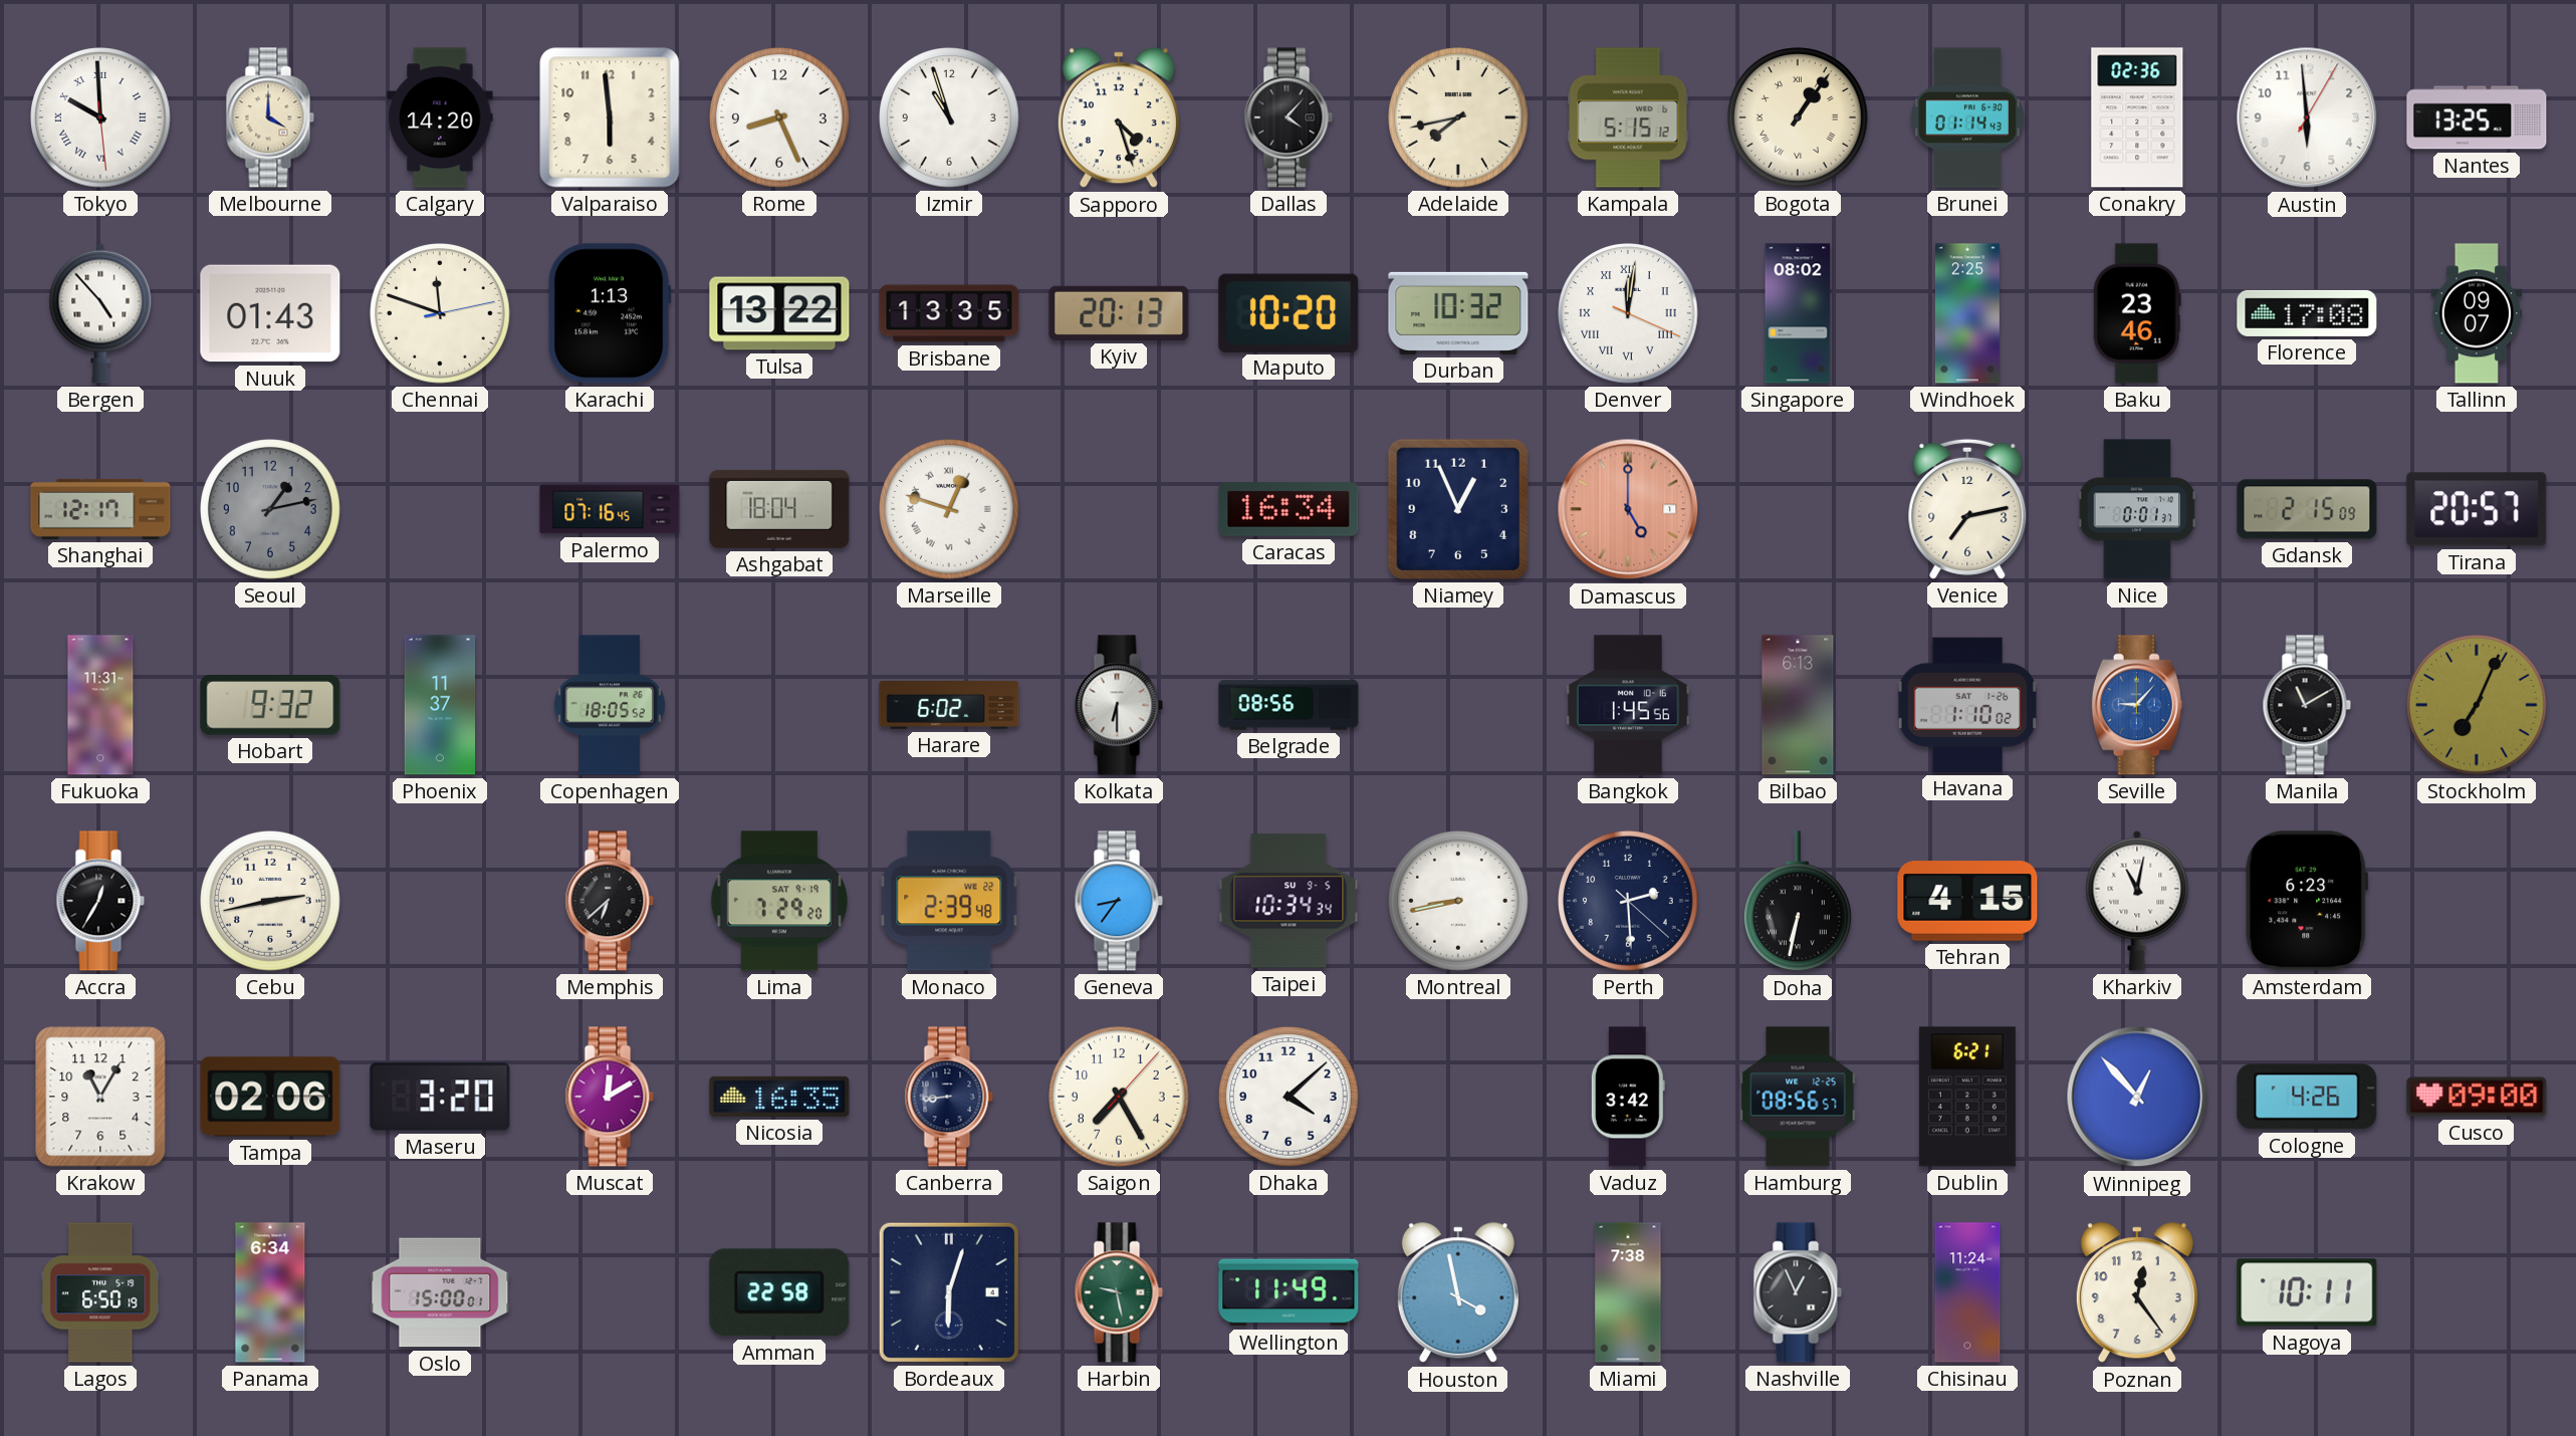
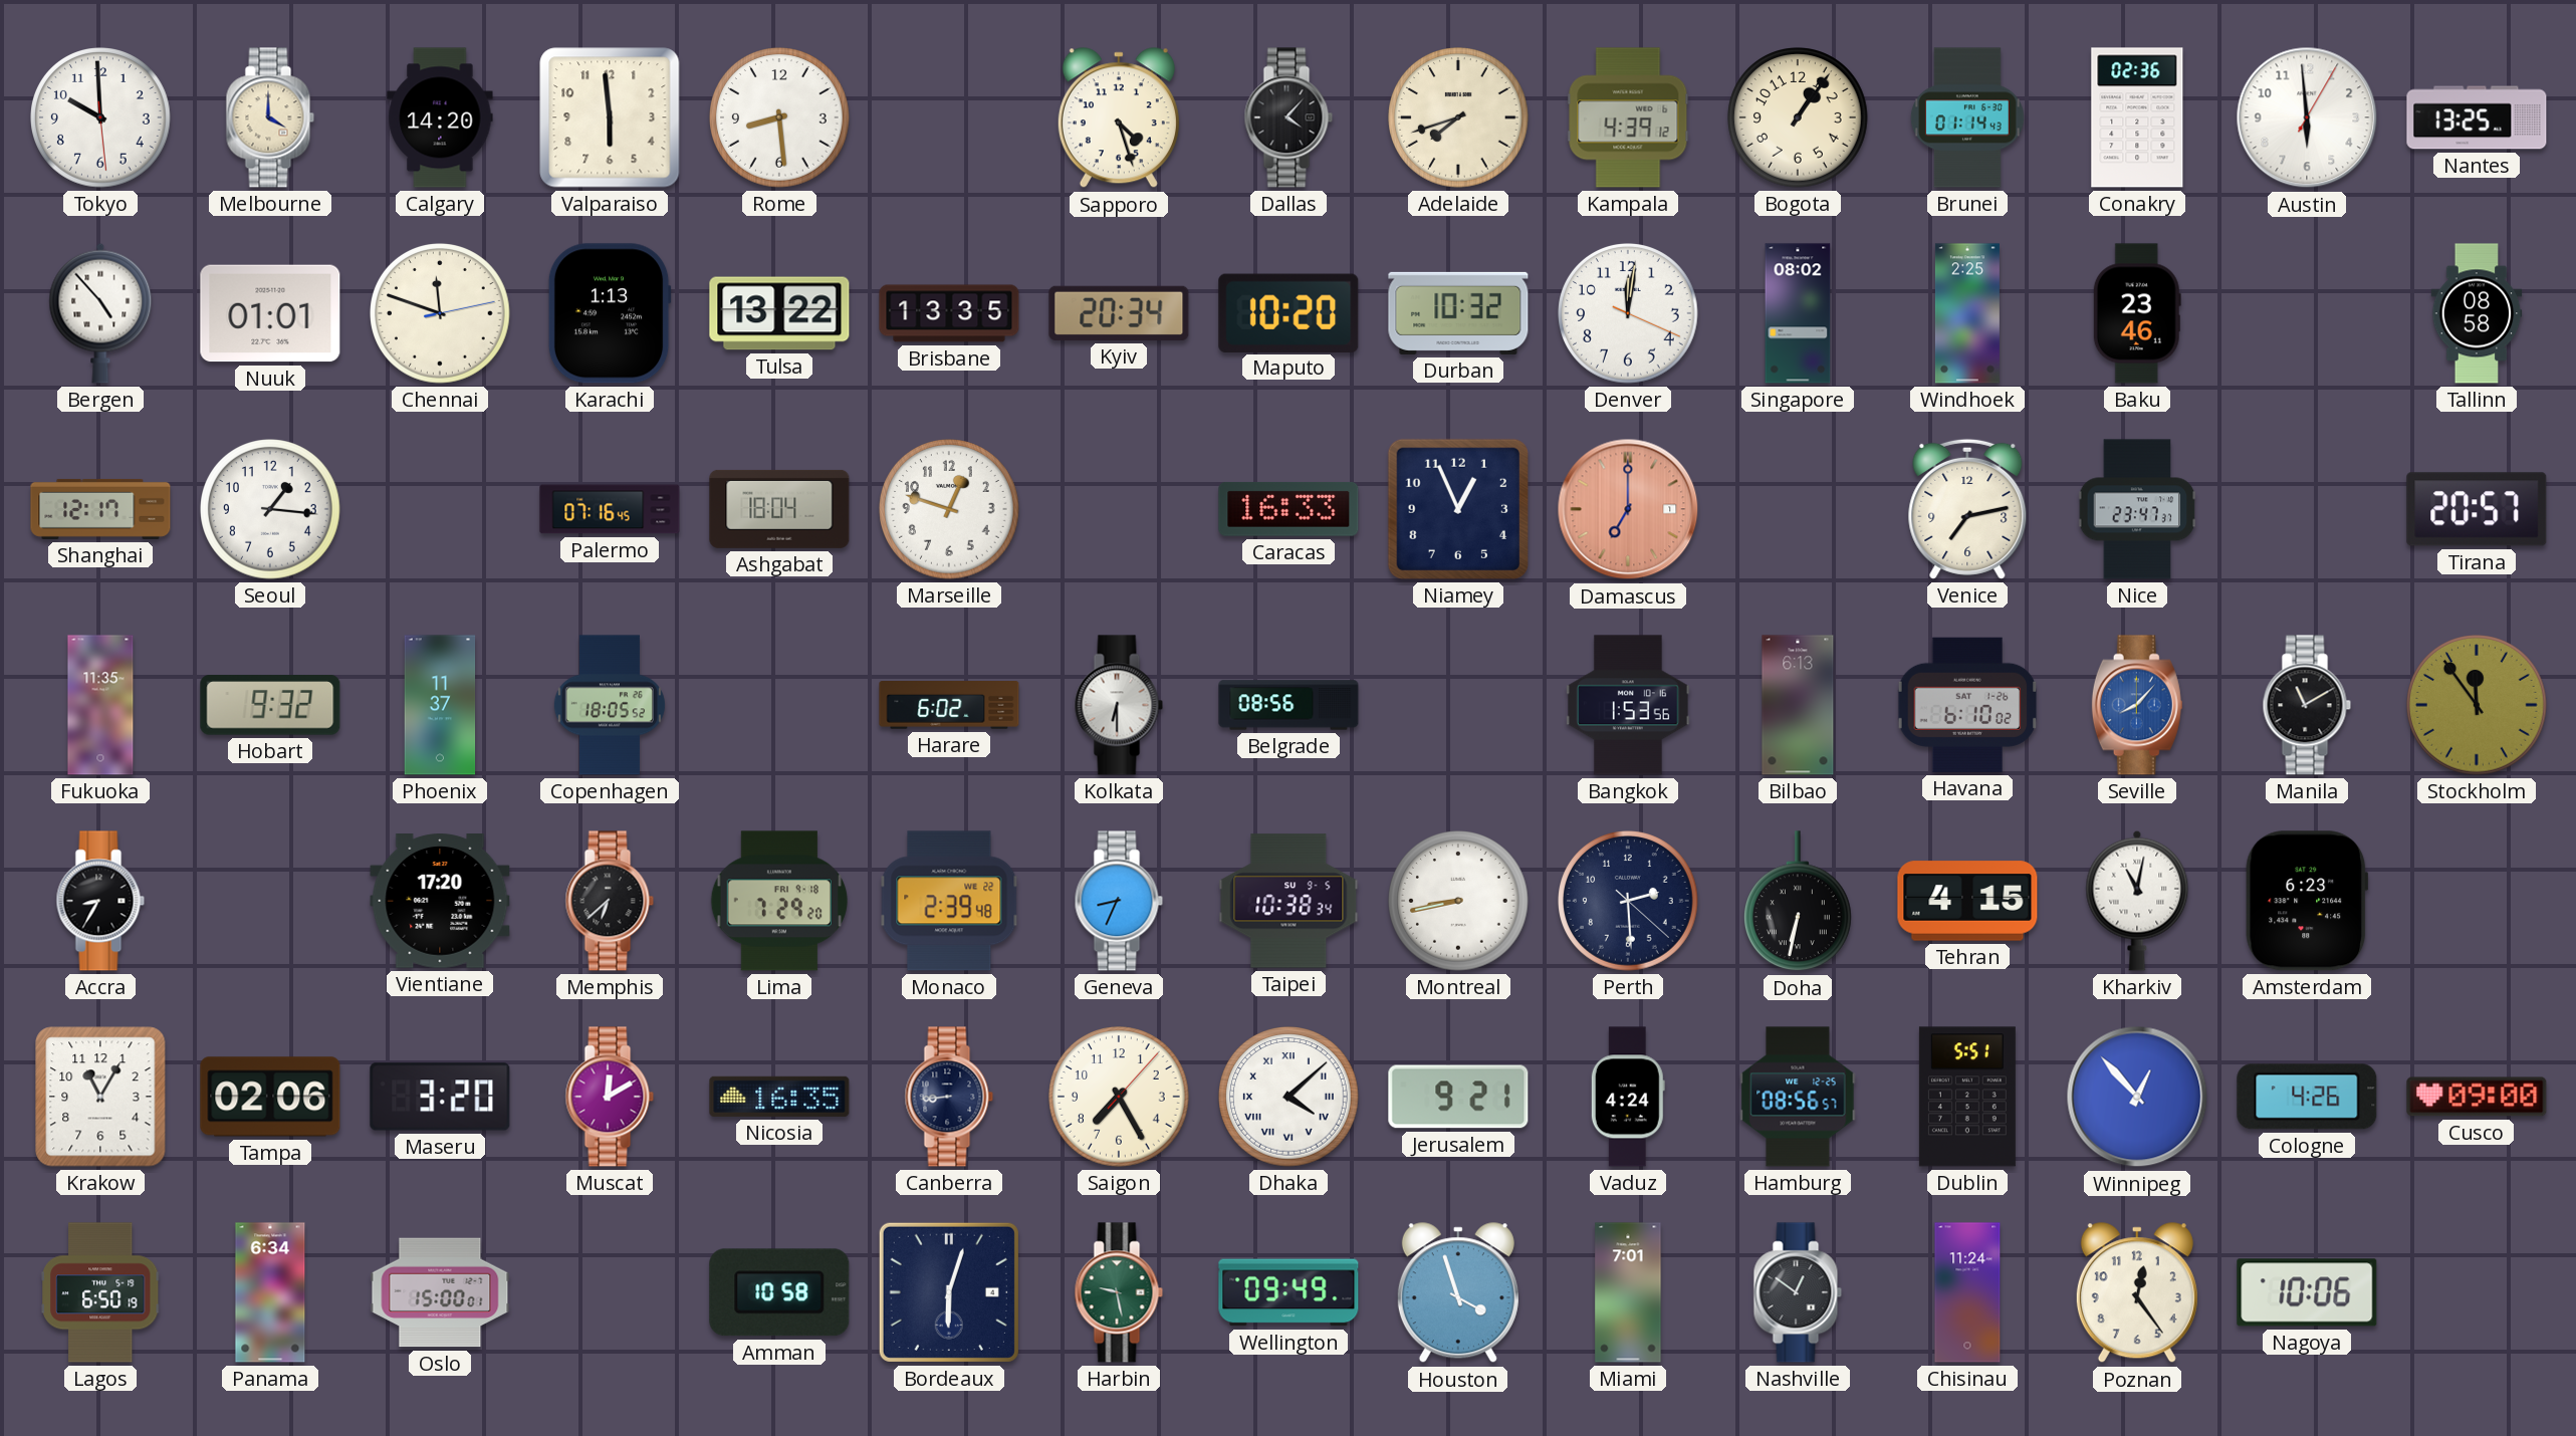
Tokyo numerals: Roman -> Arabic (100, 117)
Rome: 8:26 -> 8:29 (779, 117)
Izmir: 10:57 -> none (949, 117)
Adelaide: 7:43 -> 7:42 (1458, 117)
Kampala: 5:15 -> 4:39 (1628, 117)
Bogota numerals: Roman -> Arabic (1798, 117)
Nuuk: 01:43 -> 01:01 (270, 313)
Kyiv: 20:13 -> 20:34 (1119, 313)
Denver numerals: Roman -> Arabic (1628, 313)
Florence: 17:08 -> none (2307, 313)
Tallinn: 09:07 -> 08:58 (2477, 313)
Seoul: 1:13 -> 1:16 (270, 509)
Seoul dial: grey -> white (270, 509)
Marseille numerals: Roman -> Arabic (949, 509)
Caracas: 16:34 -> 16:33 (1289, 509)
Damascus: 5:00 -> 7:00 (1628, 509)
Nice: 0:01 -> 23:47 (2137, 509)
Gdansk: 2:15 -> none (2307, 509)
Fukuoka: 11:31 -> 11:35 (100, 705)
Bangkok: 1:45 -> 1:53 (1628, 705)
Havana: 1:10 -> 6:10 (1967, 705)
Seville: 9:07 -> 8:07 (2137, 705)
Stockholm: 7:04 -> 11:54 (2477, 705)
Accra: 12:35 -> 8:35 (100, 901)
Cebu: 2:43 -> none (270, 901)
Vientiane: none -> 17:20 (440, 902)
Lima date: SAT 9-19 -> FRI 9-18 (779, 901)
Geneva: 8:36 -> 8:34 (1119, 901)
Taipei: 10:34 -> 10:38 (1289, 901)
Dhaka numerals: Arabic -> Roman (1289, 1097)
Jerusalem: none -> 9:21 (1458, 1097)
Vaduz: 3:42 -> 4:24 (1628, 1097)
Dublin: 6:21 -> 5:51 (1967, 1097)
Amman: 22:58 -> 10:58 (779, 1292)
Wellington: 11:49 -> 09:49 (1289, 1292)
Houston: 3:58 -> 3:57 (1458, 1293)
Miami: 7:38 -> 7:01 (1628, 1292)
Nashville: 12:56 -> 12:51 (1798, 1292)
Nagoya: 10:11 -> 10:06 (2307, 1292)
